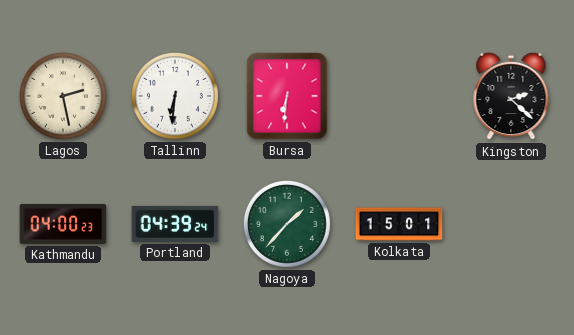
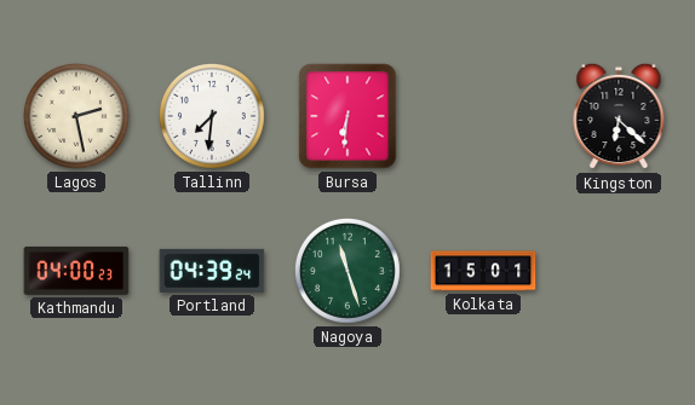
Tallinn: 6:31 -> 7:31 (212, 116)
Kingston: 2:22 -> 6:22 (619, 116)
Nagoya: 1:37 -> 11:27 (347, 271)
